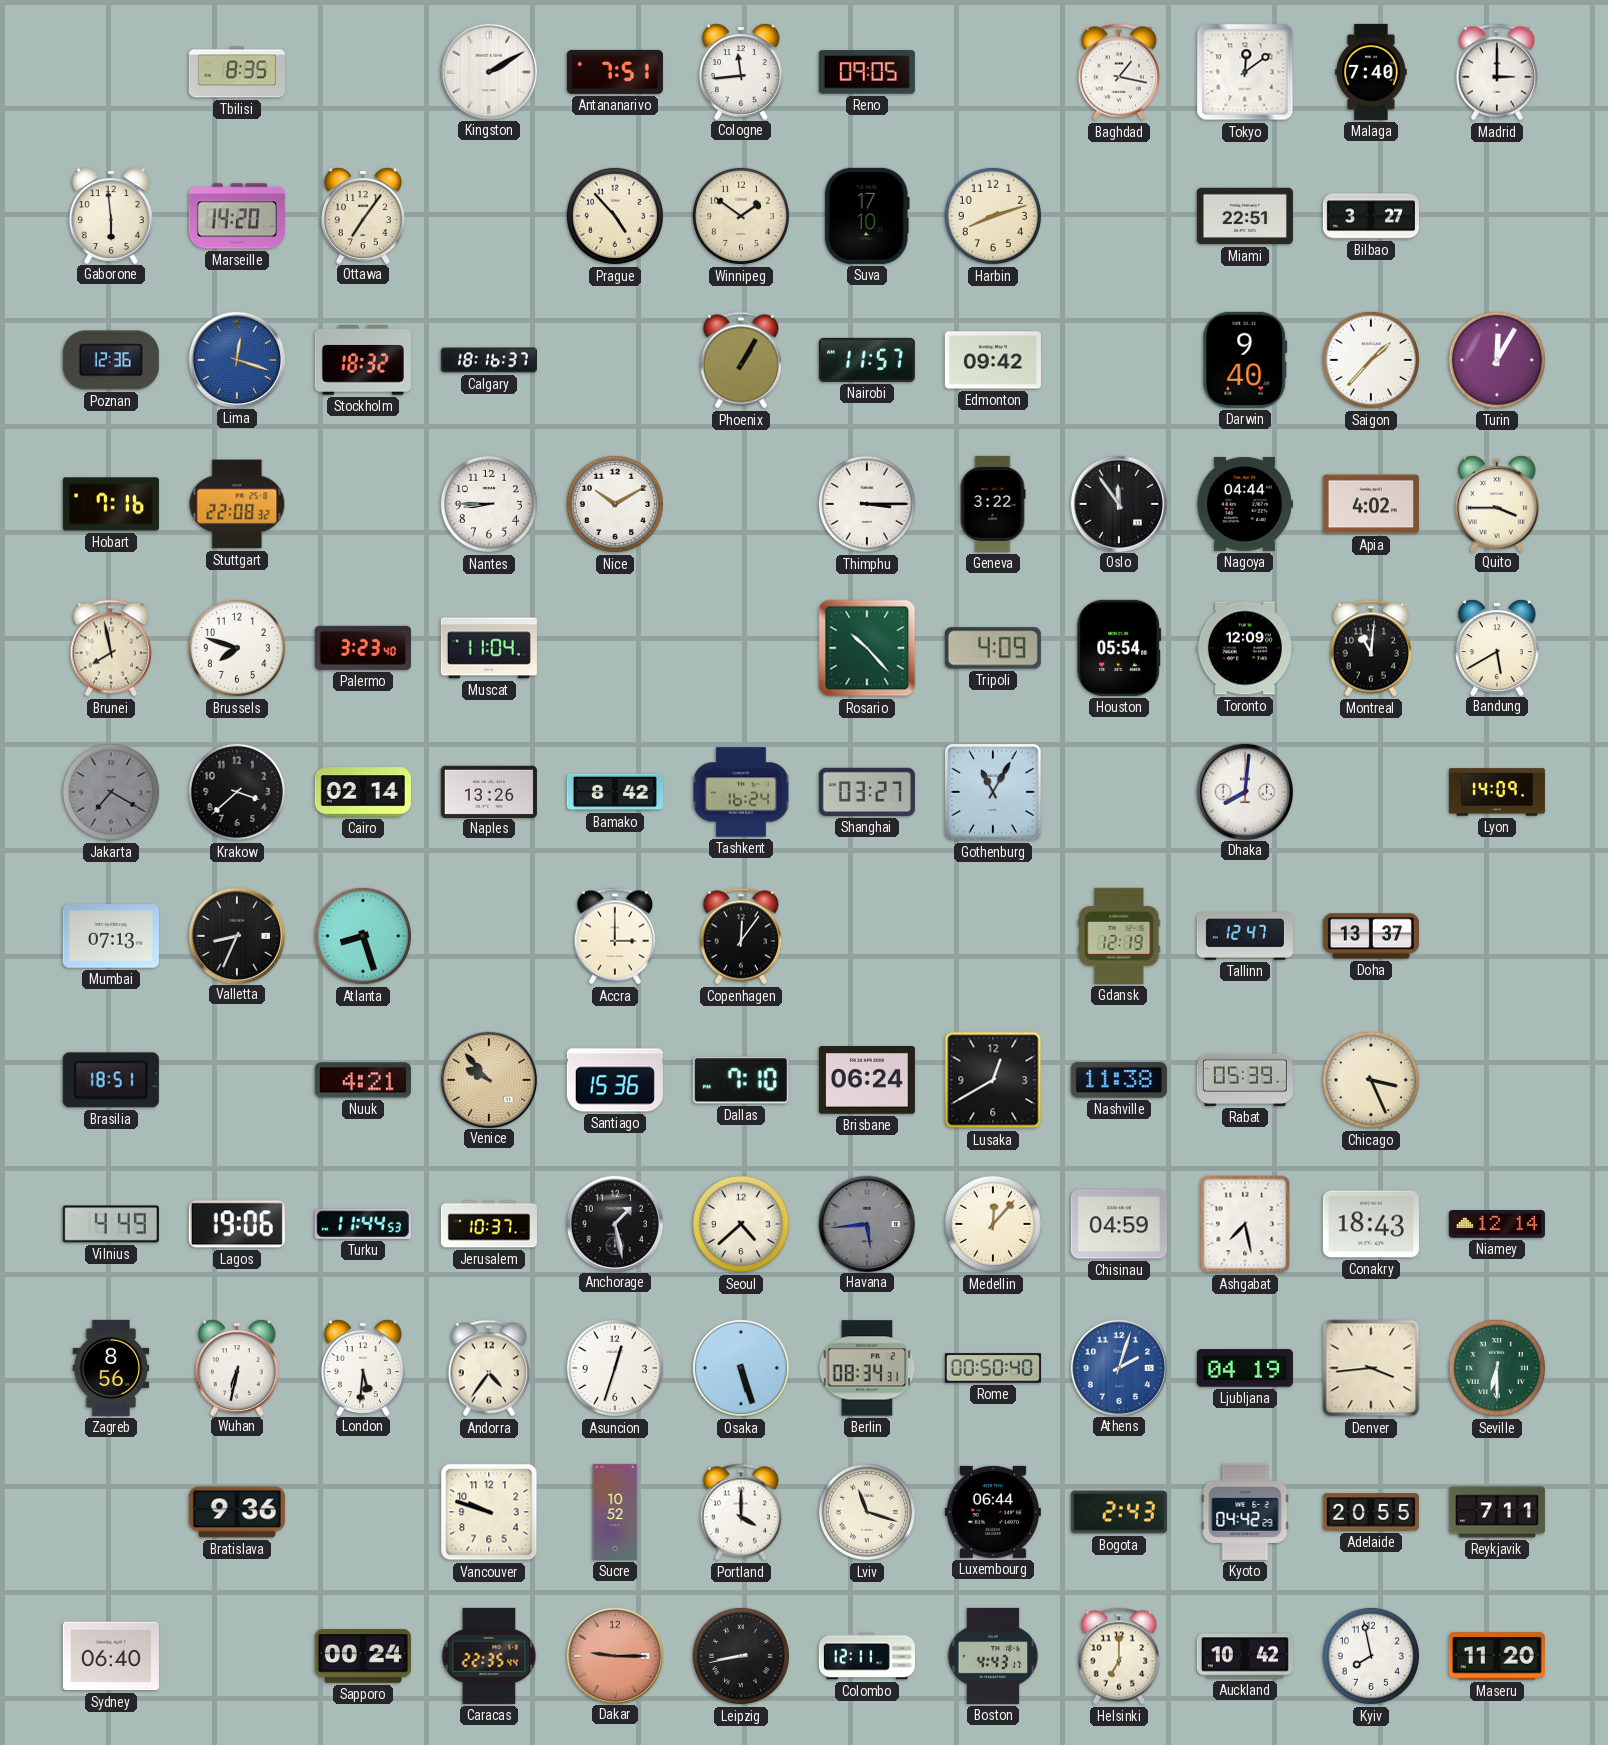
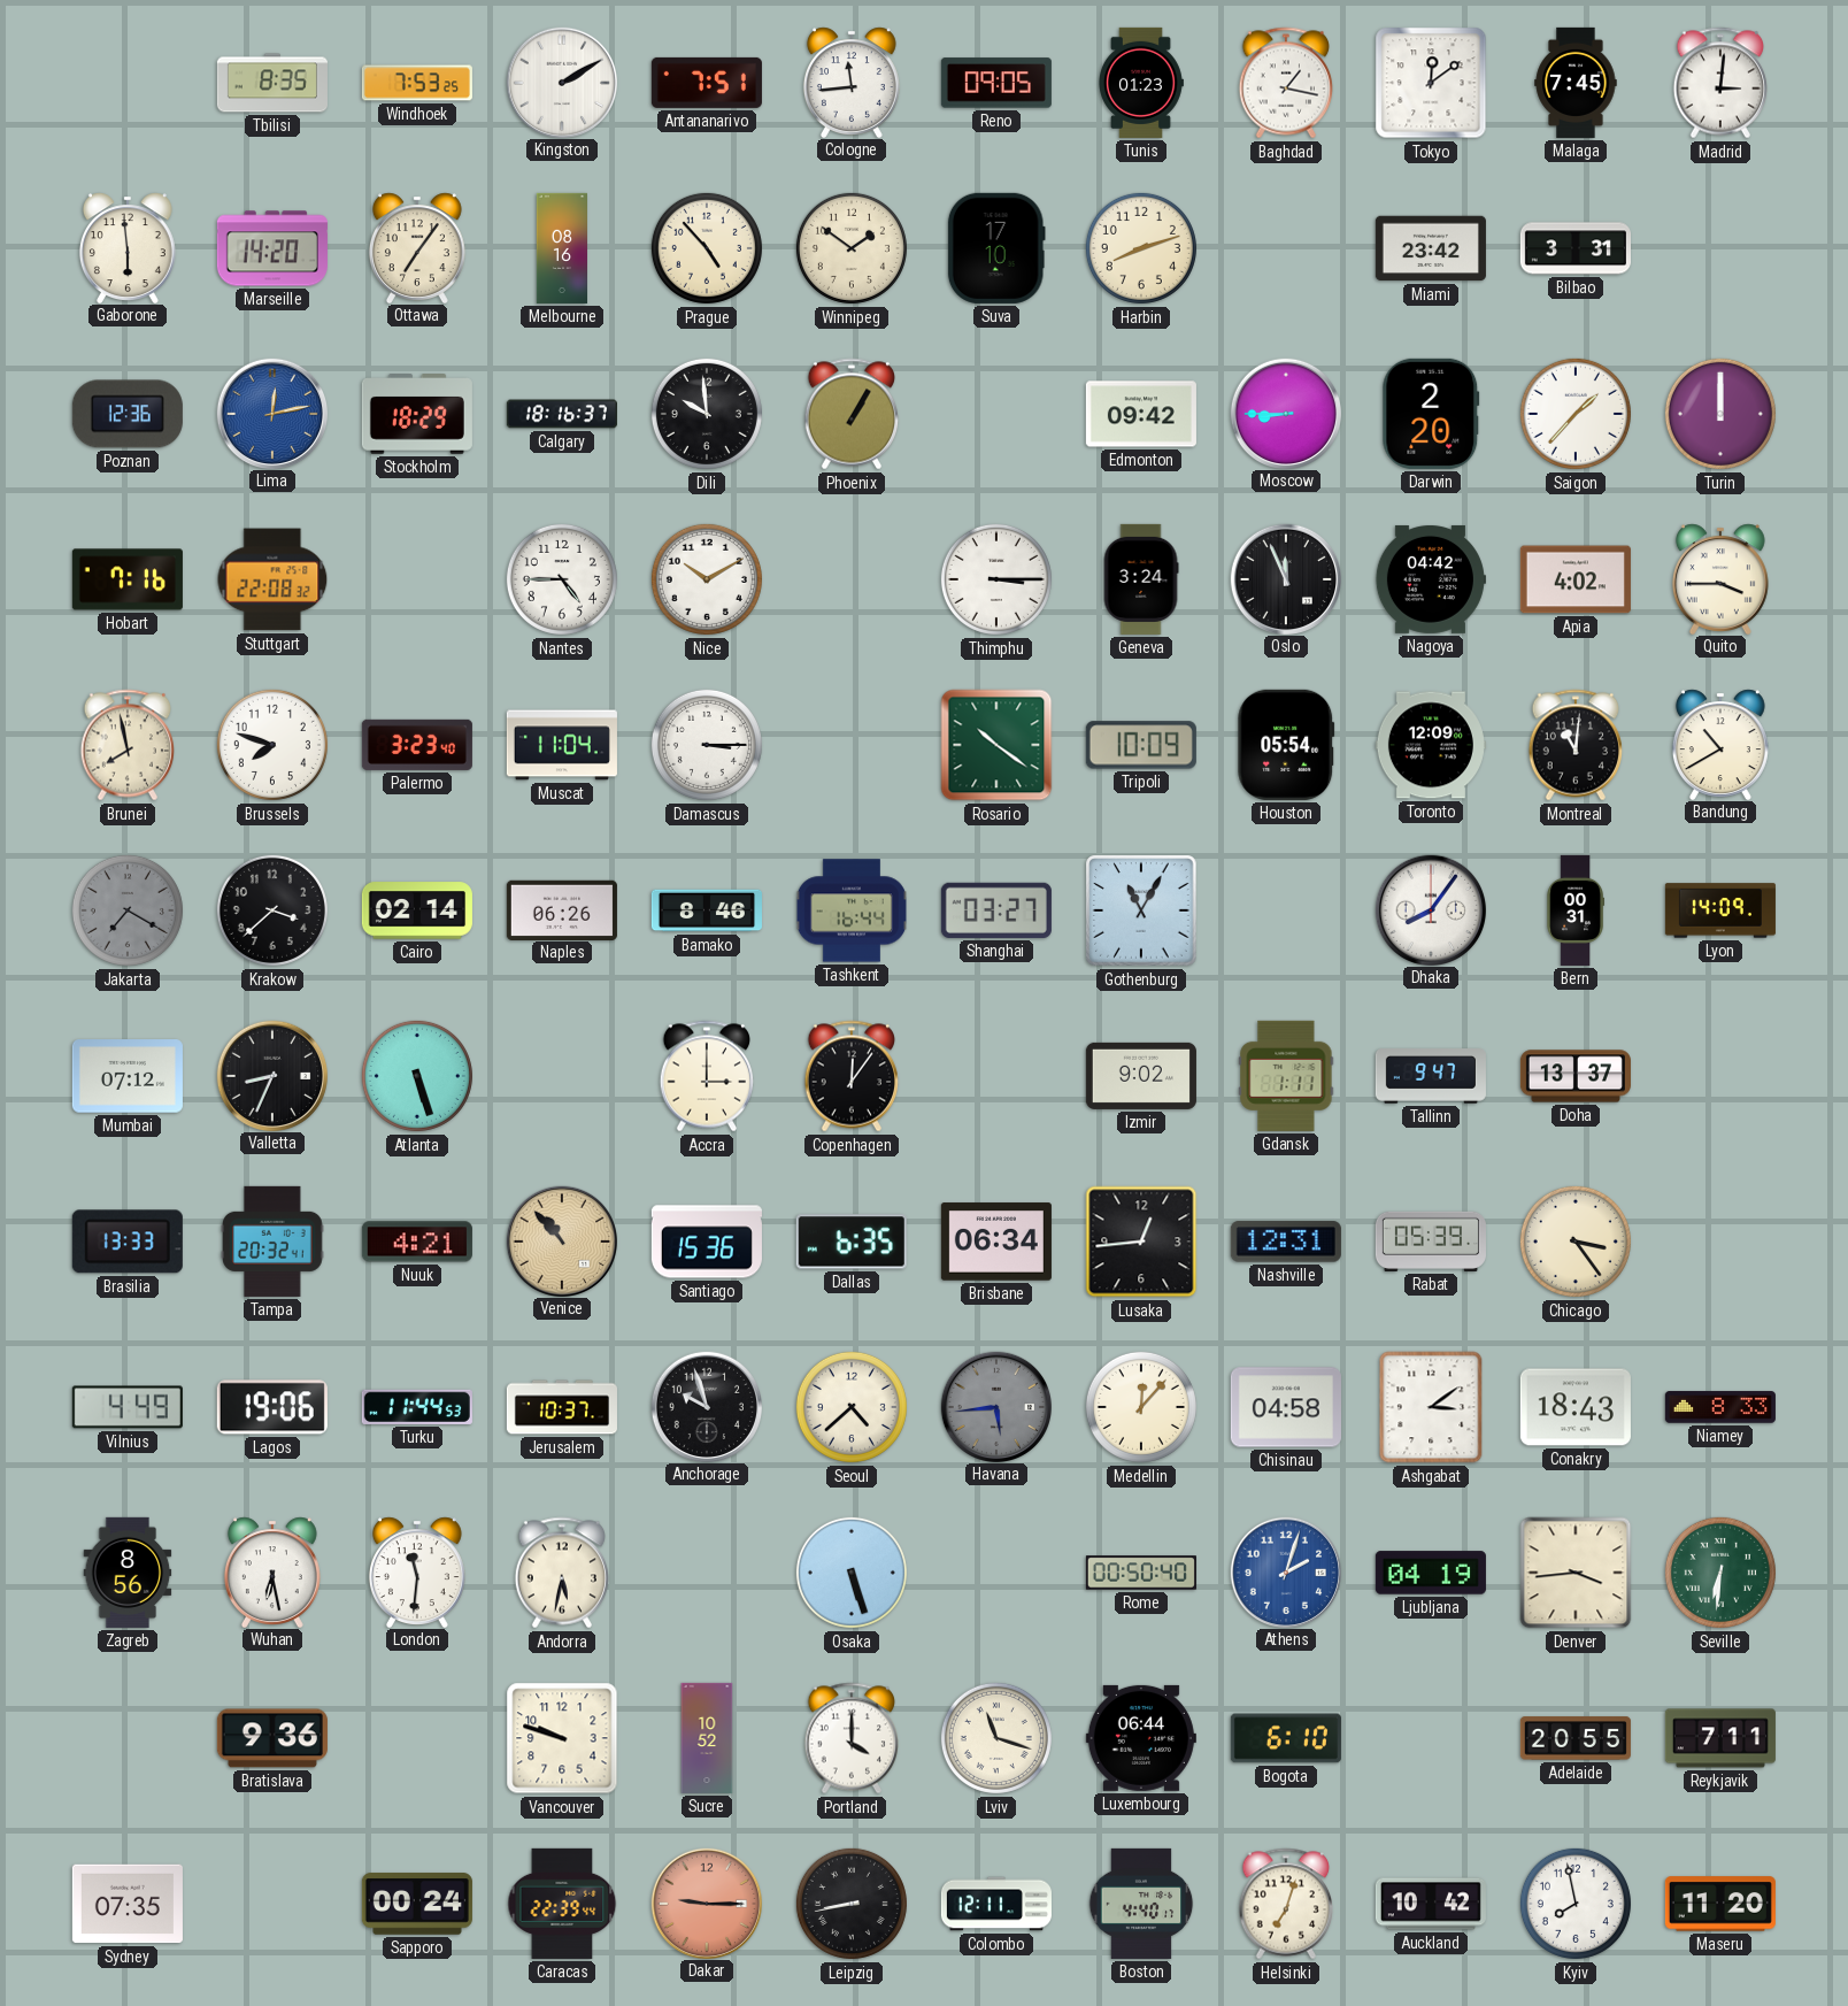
Windhoek: none -> 7:53 (417, 83)
Tunis: none -> 01:23 (1141, 83)
Malaga: 7:40 -> 7:45 (1576, 83)
Madrid: 3:00 -> 3:01 (1719, 83)
Melbourne: none -> 08:16 (561, 248)
Miami: 22:51 -> 23:42 (1431, 248)
Bilbao: 3:27 -> 3:31 (1576, 248)
Lima: 12:18 -> 12:13 (271, 413)
Stockholm: 18:32 -> 18:29 (417, 414)
Dili: none -> 9:59 (707, 414)
Nairobi: 11:57 -> none (867, 360)
Moscow: none -> 8:45 (1285, 413)
Darwin: 9:40 -> 2:20 (1431, 414)
Turin: 12:05 -> 12:00 (1720, 414)
Nantes: 8:45 -> 4:45 (562, 579)
Geneva: 3:22 -> 3:24 (1141, 579)
Oslo: 11:54 -> 11:56 (1285, 578)
Nagoya: 04:44 -> 04:42 (1431, 579)
Damascus: none -> 3:15 (707, 745)
Rosario: 10:23 -> 10:21 (996, 745)
Tripoli: 4:09 -> 10:09 (1141, 745)
Bandung: 5:40 -> 10:40 (1720, 744)
Naples: 13:26 -> 06:26 (562, 909)
Bamako: 8:42 -> 8:46 (707, 910)
Tashkent: 16:24 -> 16:44 (852, 910)
Dhaka: 8:01 -> 8:06 (1430, 909)
Bern: none -> 00:31 (1574, 910)
Mumbai: 07:13 -> 07:12 (128, 1076)
Atlanta: 8:27 -> 5:27 (417, 1076)
Izmir: none -> 9:02 (1141, 1076)
Gdansk: 12:19 -> 1:11 (1286, 1076)
Tallinn: 12:47 -> 9:47 (1431, 1076)
Brasilia: 18:51 -> 13:33 (128, 1242)
Tampa: none -> 20:32 (274, 1242)
Venice: 9:53 -> 10:53 (561, 1240)
Dallas: 7:10 -> 6:35 (852, 1242)
Brisbane: 06:24 -> 06:34 (996, 1242)
Lusaka: 12:40 -> 12:44 (1141, 1242)
Nashville: 11:38 -> 12:31 (1286, 1242)
Chicago: 3:26 -> 3:24 (1576, 1242)
Anchorage: 1:28 -> 9:57 (706, 1406)
Chisinau: 04:59 -> 04:58 (1286, 1407)
Ashgabat: 7:28 -> 3:09 (1431, 1407)
Niamey: 12:14 -> 8:33 (1720, 1407)
Wuhan: 6:32 -> 6:28 (272, 1571)
London: 5:31 -> 11:31 (417, 1571)
Andorra: 4:36 -> 5:32 (561, 1573)
Asuncion: 12:33 -> none (615, 1368)
Berlin: 08:34 -> none (867, 1368)
Seville: 6:30 -> 6:31 (1720, 1573)
Bogota: 2:43 -> 6:10 (1286, 1738)
Kyoto: 04:42 -> none (1245, 1512)
Sydney: 06:40 -> 07:35 (128, 1904)
Caracas: 22:35 -> 22:39 (562, 1904)
Boston: 4:43 -> 4:40 (1141, 1904)
Helsinki: 7:00 -> 7:03 (1285, 1904)
